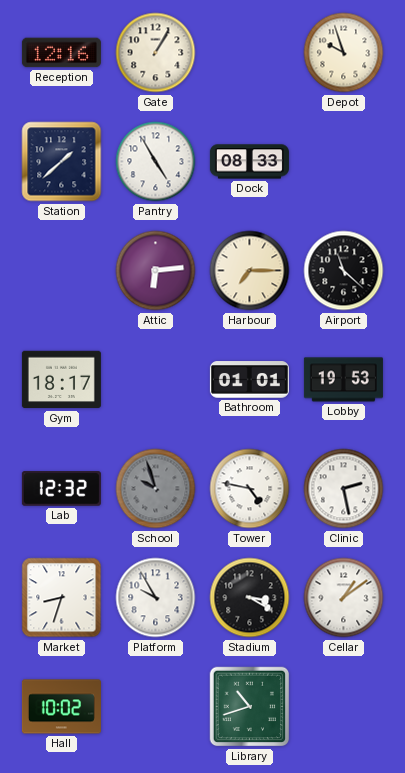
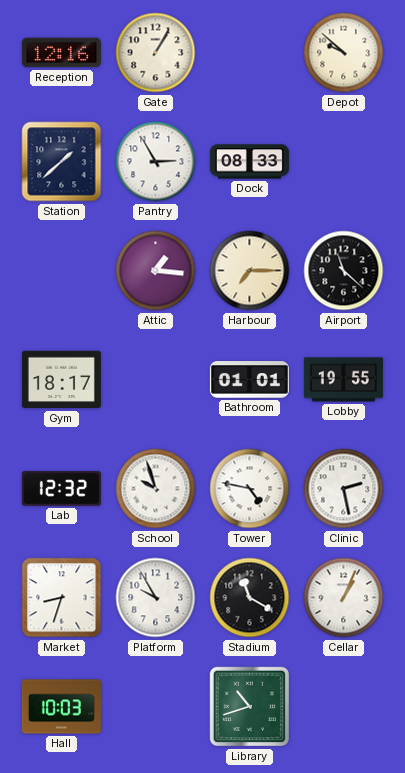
Depot: 9:57 -> 9:52 (344, 53)
Pantry: 4:55 -> 2:55 (156, 162)
Attic: 6:14 -> 1:16 (156, 271)
Lobby: 19:53 -> 19:55 (343, 380)
School dial: grey -> white (156, 489)
Stadium: 3:20 -> 11:20 (250, 598)
Cellar: 1:09 -> 1:04 (344, 598)
Hall: 10:02 -> 10:03 (61, 707)
